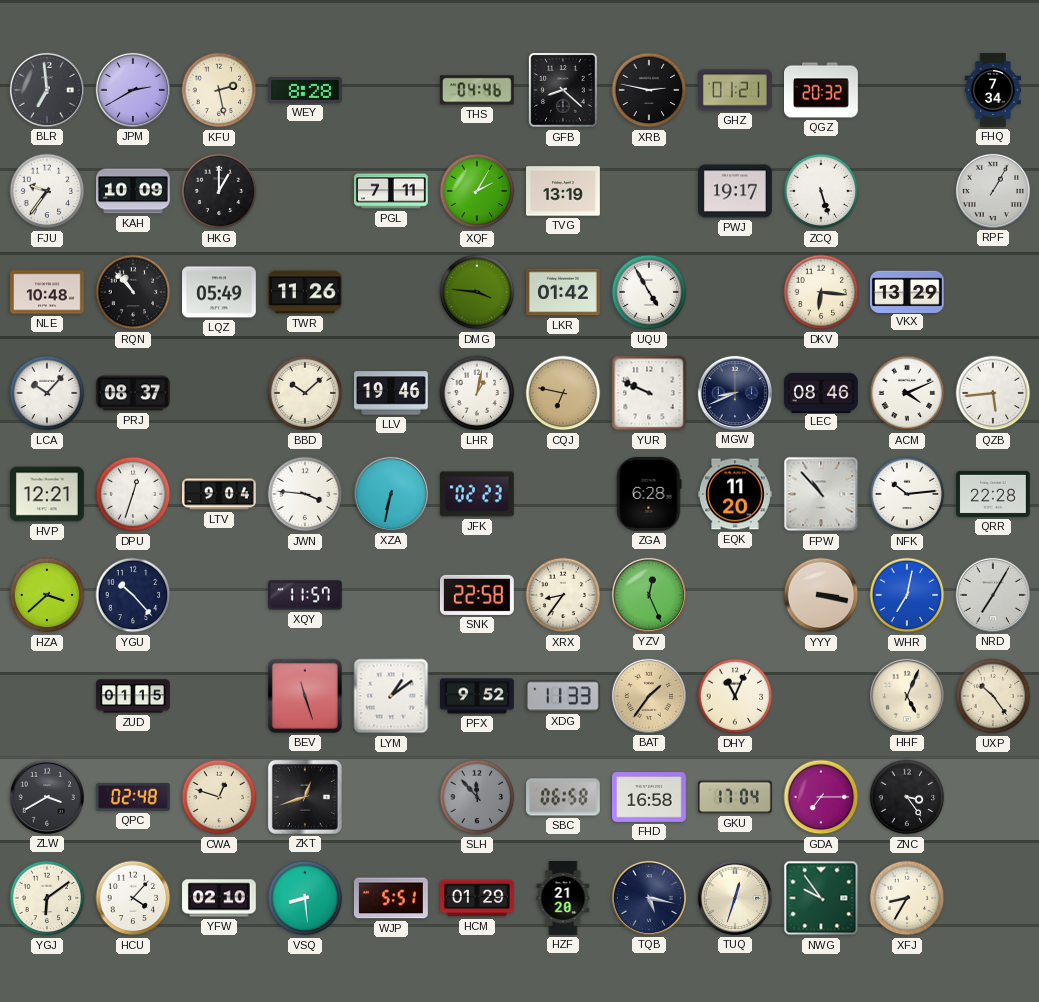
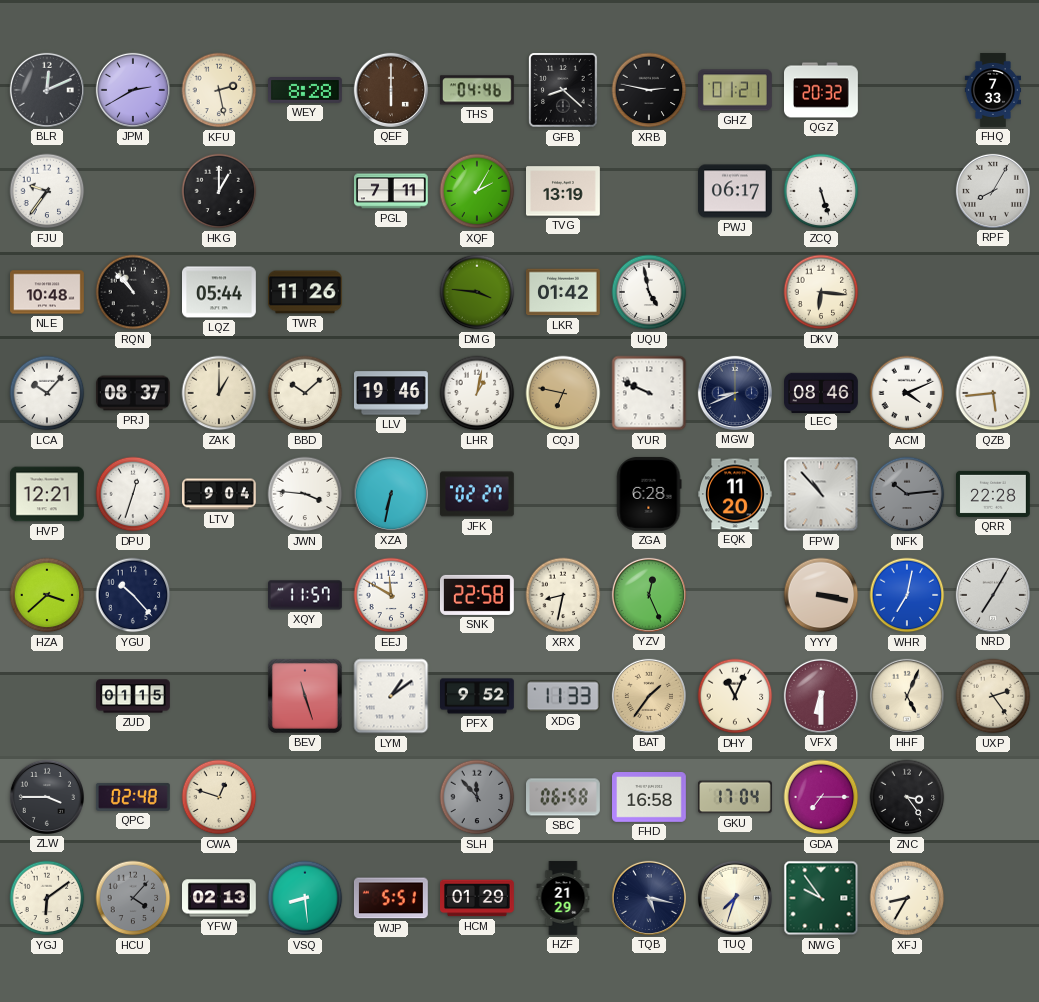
BLR: 6:59 -> 12:11 (47, 90)
QEF: none -> 6:00 (391, 90)
FHQ: 7:34 -> 7:33 (992, 90)
KAH: 10:09 -> none (134, 191)
PWJ: 19:17 -> 06:17 (736, 191)
RPF: 1:05 -> 8:05 (993, 191)
LQZ: 05:49 -> 05:44 (220, 292)
UQU: 4:55 -> 4:58 (649, 292)
VKX: 13:29 -> none (908, 291)
ZAK: none -> 1:00 (219, 393)
JFK: 02:23 -> 02:27 (477, 494)
NFK dial: white -> grey (907, 494)
EEJ: none -> 11:50 (391, 595)
XRX: 8:36 -> 8:32 (563, 595)
VFX: none -> 6:30 (821, 696)
UXP: 10:24 -> 2:24 (993, 696)
ZLW: 3:40 -> 3:45 (47, 797)
ZKT: 12:42 -> none (305, 797)
HCU dial: white -> grey (133, 898)
YFW: 02:10 -> 02:13 (220, 898)
HZF: 21:20 -> 21:29 (563, 898)
TUQ: 12:33 -> 7:33 (735, 898)
